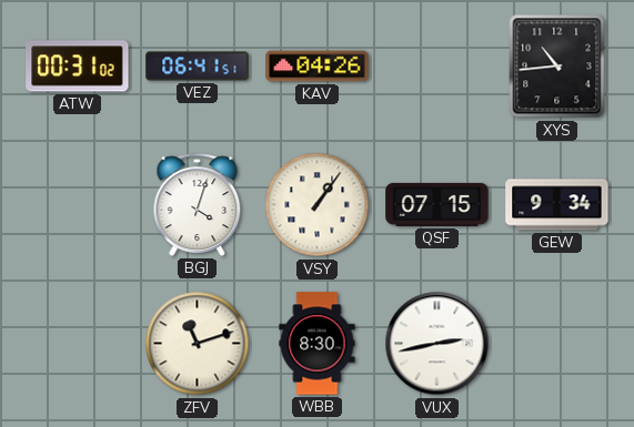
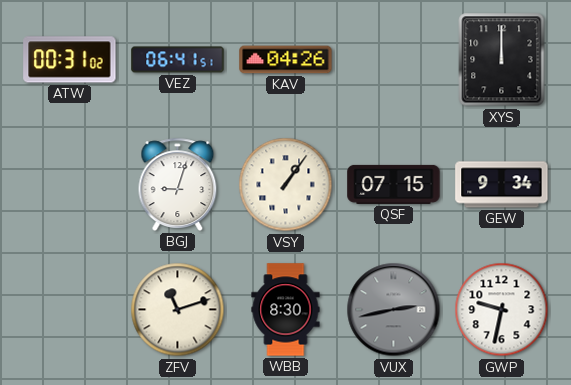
XYS: 10:44 -> 12:00 (502, 60)
BGJ: 4:03 -> 9:03 (178, 184)
VUX dial: white -> grey (394, 310)
GWP: none -> 9:32 (502, 310)
